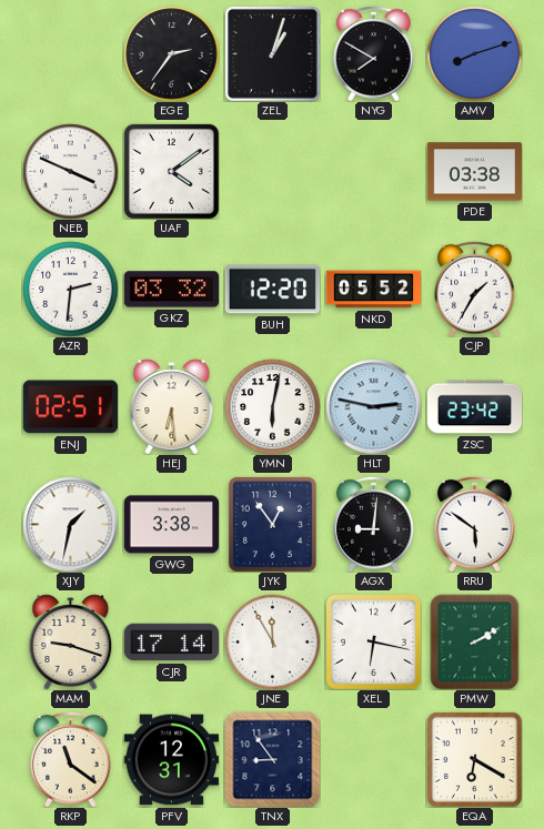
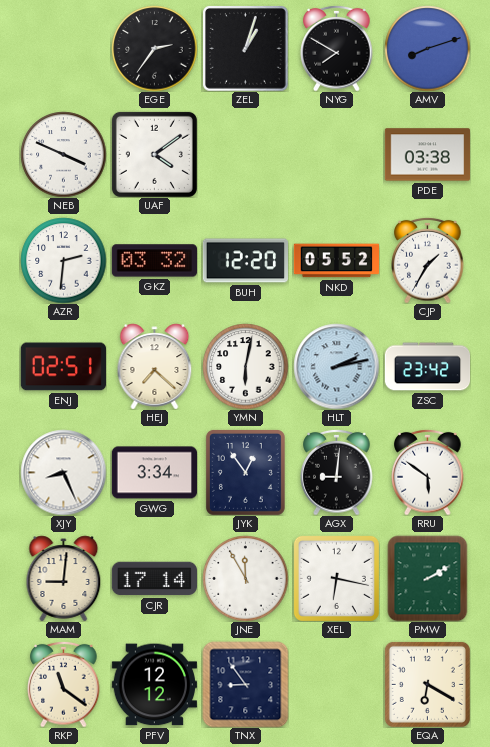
HEJ: 6:29 -> 7:22 (155, 366)
HLT: 2:47 -> 2:13 (336, 366)
XJY: 1:32 -> 8:26 (63, 472)
GWG: 3:38 -> 3:34 (154, 473)
MAM: 9:18 -> 9:01 (64, 578)
PFV: 12:31 -> 12:12 (154, 685)
